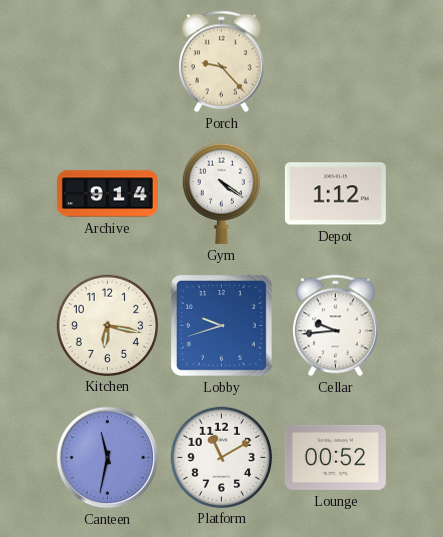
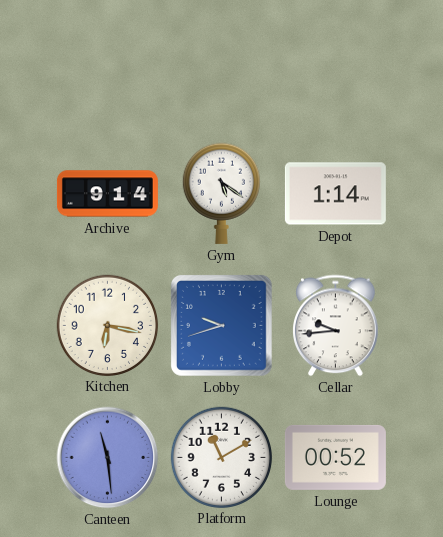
Porch: 9:23 -> none (222, 62)
Gym: 4:21 -> 5:21 (221, 193)
Depot: 1:12 -> 1:14 (335, 194)
Canteen: 11:32 -> 11:29 (108, 458)
